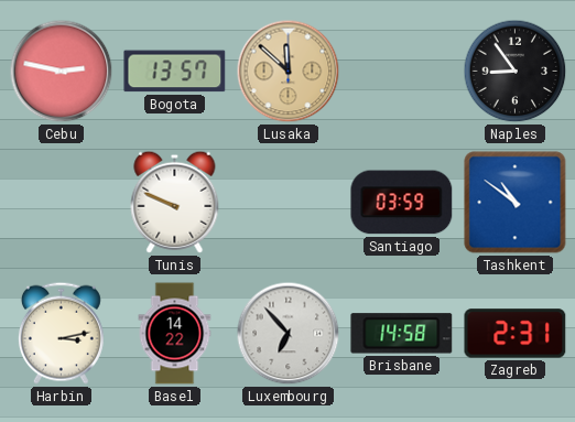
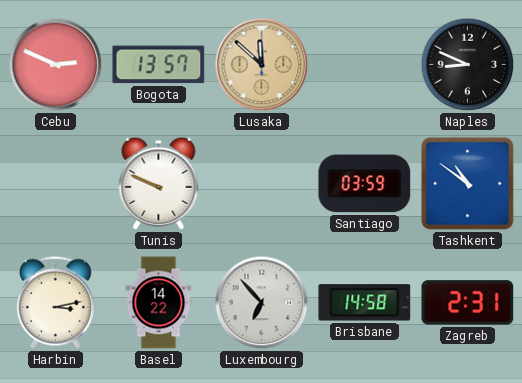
Cebu: 2:47 -> 2:49 (56, 65)
Naples: 8:54 -> 8:49 (468, 65)
